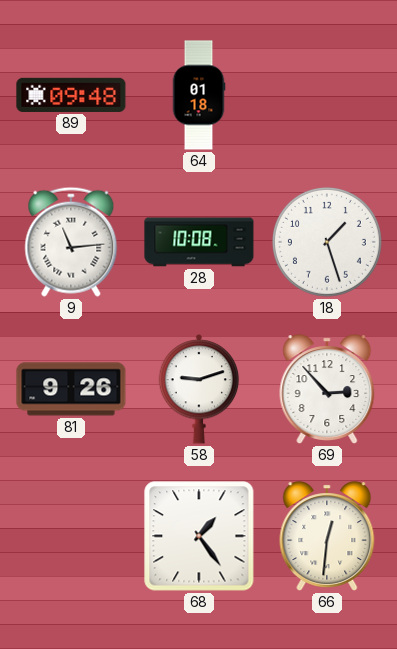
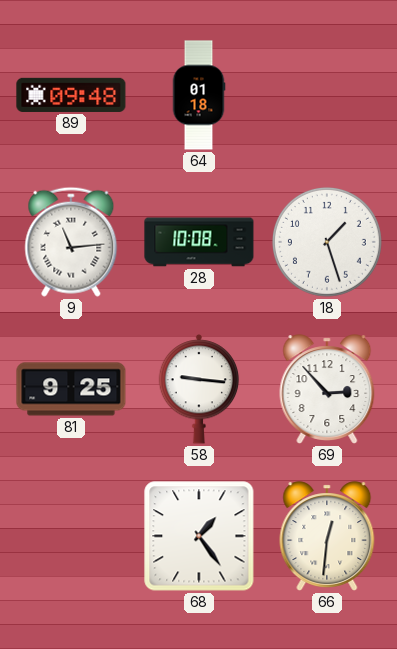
81: 9:26 -> 9:25 (71, 389)
58: 9:12 -> 9:16 (199, 389)
